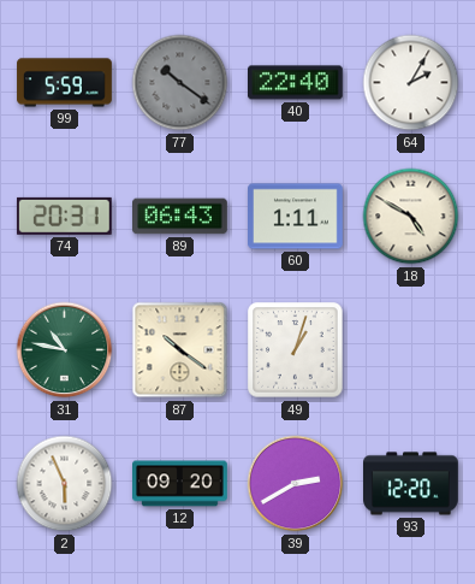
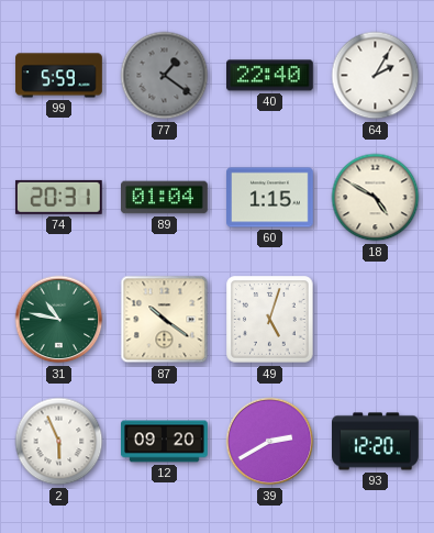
77: 10:21 -> 1:21 (165, 76)
89: 06:43 -> 01:04 (165, 198)
60: 1:11 -> 1:15 (270, 198)
49: 1:03 -> 5:03 (270, 320)
